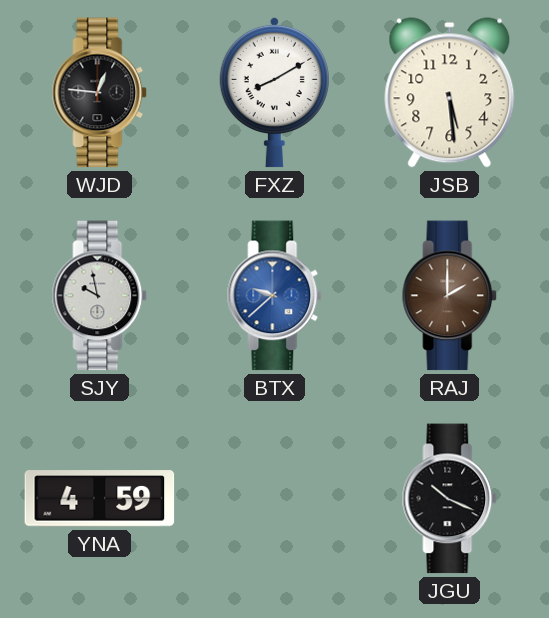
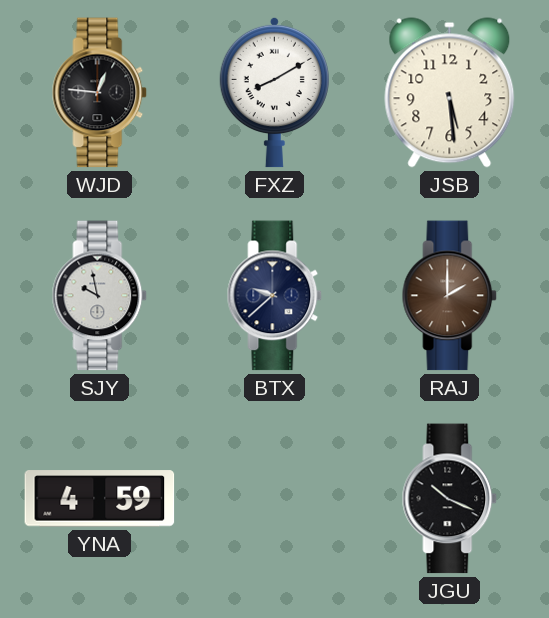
BTX dial: blue -> navy (275, 296)
